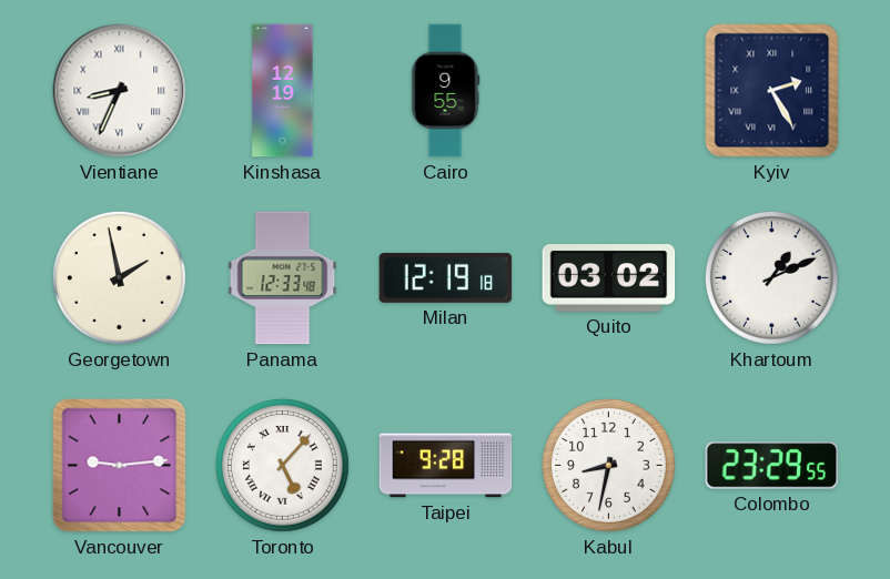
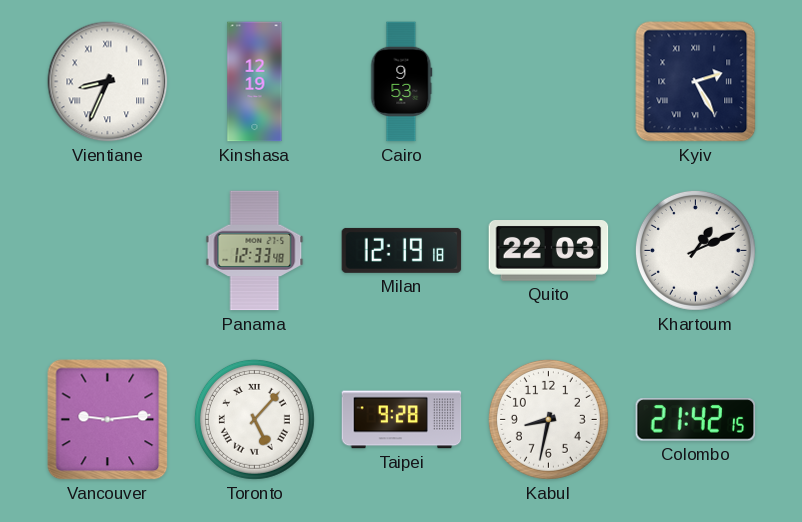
Cairo: 9:55 -> 9:53 (402, 82)
Georgetown: 1:58 -> none (119, 277)
Quito: 03:02 -> 22:03 (549, 251)
Colombo: 23:29 -> 21:42 (696, 420)
